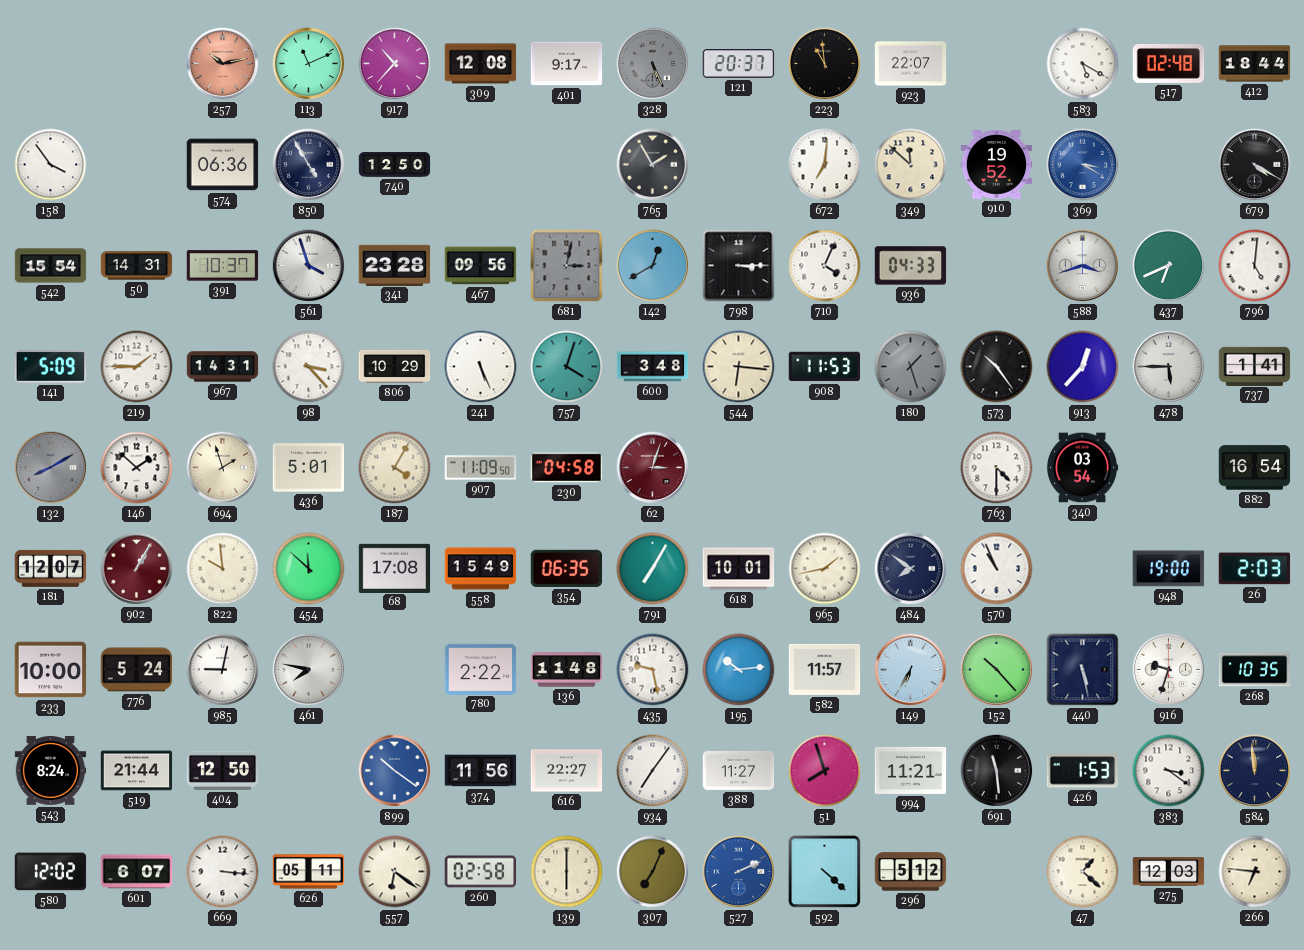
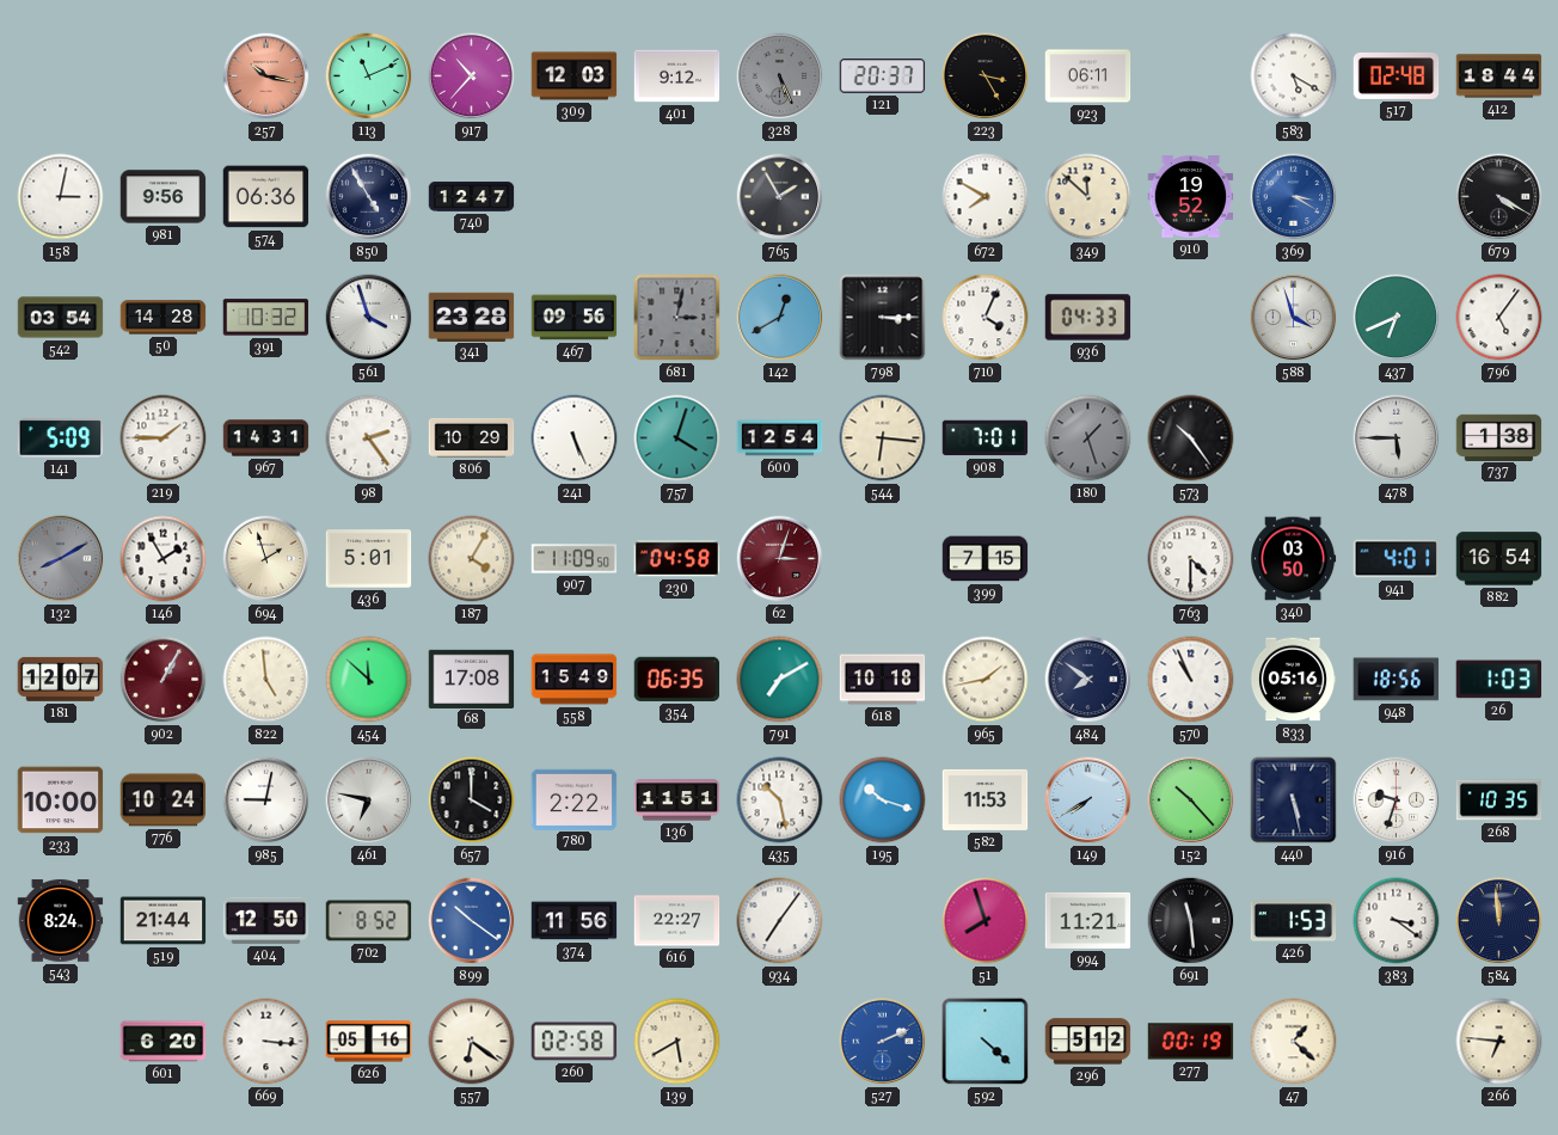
257: 10:13 -> 10:17 (266, 76)
309: 12:08 -> 12:03 (575, 76)
401: 9:17 -> 9:12 (677, 76)
223: 10:59 -> 3:25 (986, 76)
923: 22:07 -> 06:11 (1088, 76)
158: 3:54 -> 3:02 (61, 197)
981: none -> 9:56 (164, 197)
740: 12:50 -> 12:47 (472, 197)
672: 7:01 -> 7:50 (986, 197)
542: 15:54 -> 03:54 (61, 318)
50: 14:31 -> 14:28 (164, 318)
391: 10:37 -> 10:32 (266, 318)
588: 3:42 -> 3:57 (1294, 318)
796: 5:01 -> 5:06 (1499, 318)
98: 3:23 -> 2:24 (369, 438)
600: 3:48 -> 12:54 (780, 438)
908: 11:53 -> 7:01 (986, 438)
913: 12:37 -> none (1083, 367)
737: 1:41 -> 1:38 (1499, 437)
146: 1:52 -> 1:55 (164, 559)
399: none -> 7:15 (986, 559)
340: 03:54 -> 03:50 (1294, 559)
941: none -> 4:01 (1396, 559)
822: 9:59 -> 4:59 (266, 680)
791: 7:05 -> 7:10 (780, 680)
618: 10:01 -> 10:18 (883, 680)
833: none -> 05:16 (1293, 680)
948: 19:00 -> 18:56 (1397, 680)
26: 2:03 -> 1:03 (1499, 680)
776: 5:24 -> 10:24 (164, 800)
461: 7:47 -> 6:47 (369, 800)
657: none -> 4:00 (472, 800)
136: 11:48 -> 11:51 (677, 800)
435: 9:28 -> 10:28 (780, 800)
195: 10:14 -> 10:18 (883, 800)
582: 11:57 -> 11:53 (986, 799)
149: 6:35 -> 7:40 (1088, 800)
702: none -> 8:52 (369, 921)
388: 11:27 -> none (739, 770)
580: 12:02 -> none (51, 872)
601: 6:07 -> 6:20 (164, 1042)
626: 05:11 -> 05:16 (369, 1042)
139: 6:00 -> 5:40 (677, 1042)
307: 7:04 -> none (653, 872)
277: none -> 00:19 (1191, 1042)
275: 12:03 -> none (1169, 872)
